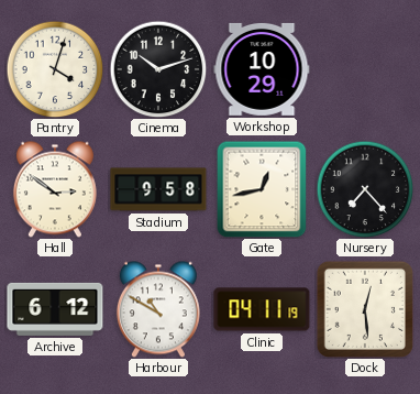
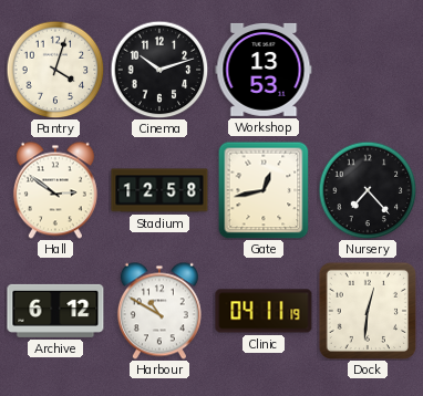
Workshop: 10:29 -> 13:53 (264, 70)
Stadium: 9:58 -> 12:58 (159, 190)
Dock: 12:29 -> 12:31 (368, 311)
